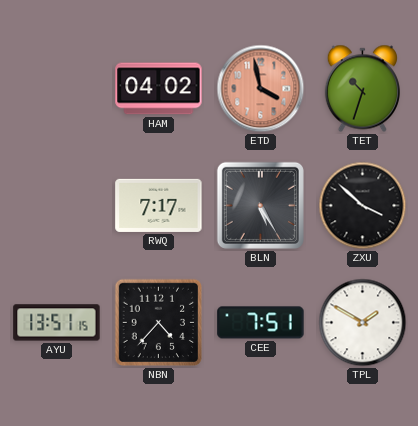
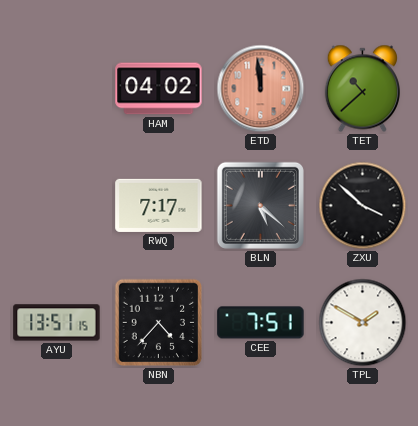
ETD: 3:58 -> 11:59 (261, 89)
TET: 10:33 -> 10:38 (362, 89)
BLN: 5:25 -> 5:22 (260, 205)
